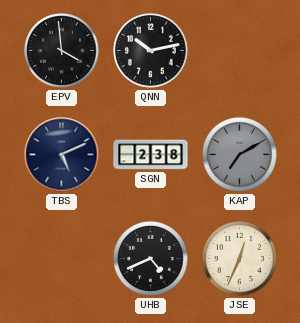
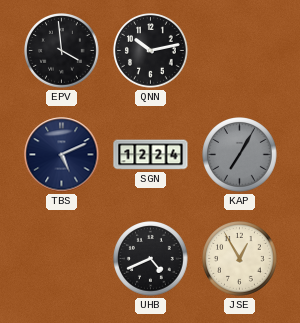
SGN: 2:38 -> 12:24 (151, 155)
KAP: 7:10 -> 7:05 (240, 155)
JSE: 12:34 -> 12:55 (240, 259)
